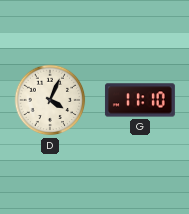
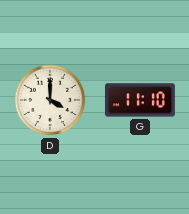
D: 4:04 -> 4:00 (50, 100)
